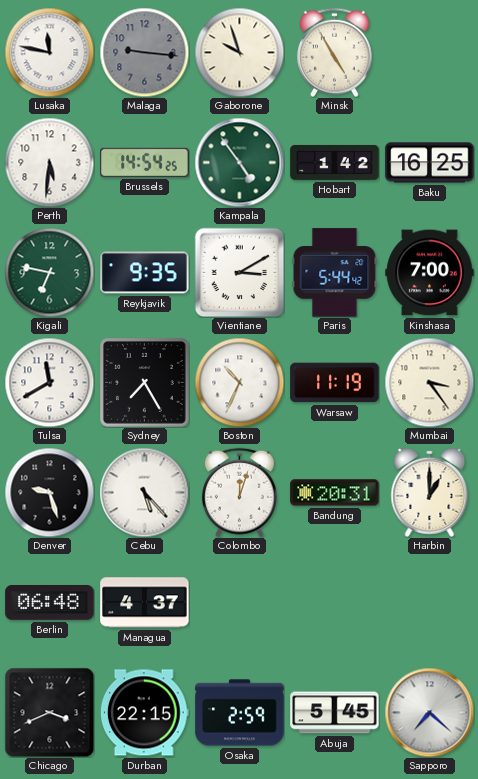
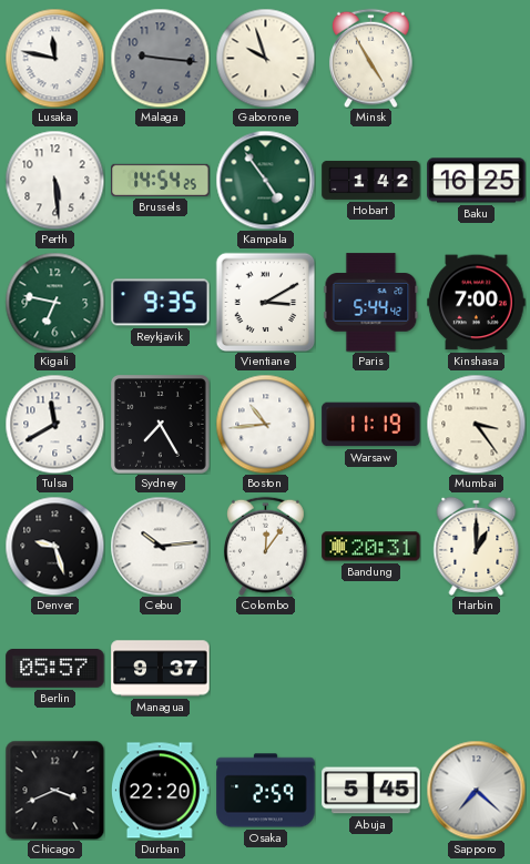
Perth: 5:31 -> 5:29 (54, 180)
Boston: 10:34 -> 10:44 (265, 424)
Cebu: 5:23 -> 10:14 (160, 546)
Colombo: 12:03 -> 12:06 (265, 546)
Berlin: 06:48 -> 05:57 (55, 669)
Managua: 4:37 -> 9:37 (161, 669)
Durban: 22:15 -> 22:20 (160, 791)
